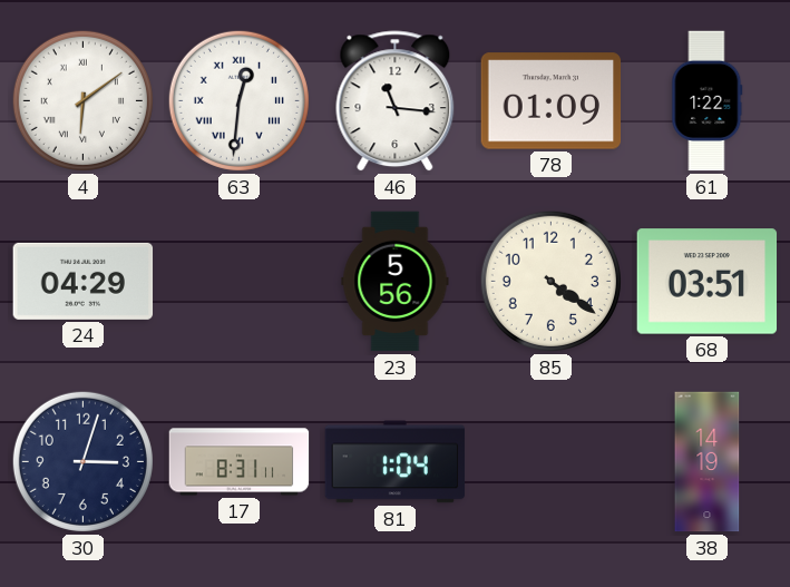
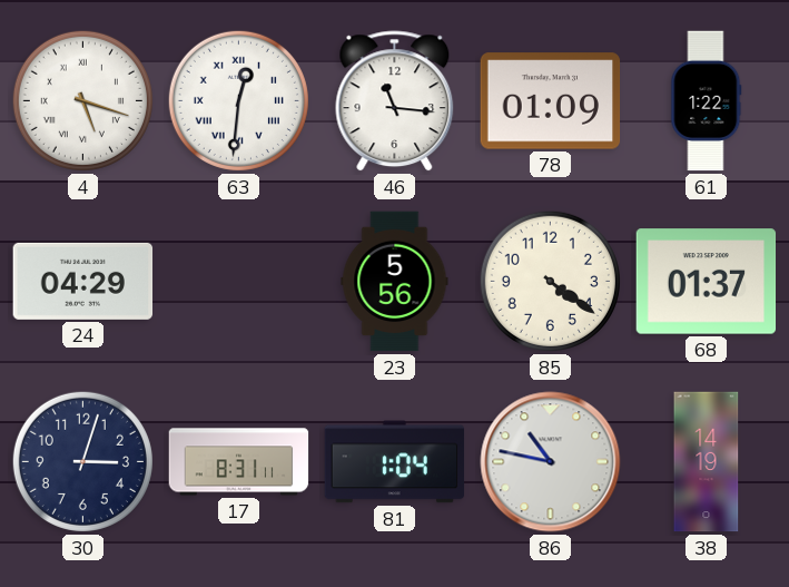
4: 6:09 -> 5:18 (82, 100)
68: 03:51 -> 01:37 (707, 282)
86: none -> 10:47 (551, 462)
